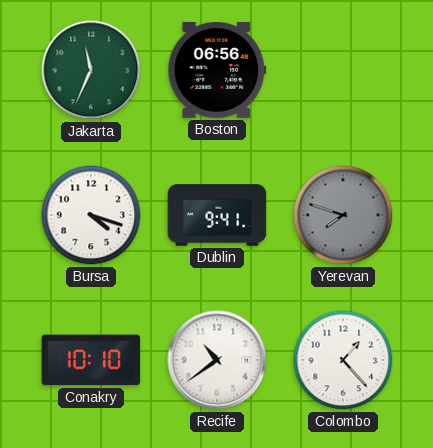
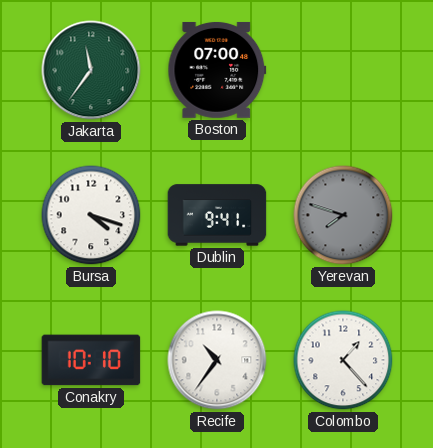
Jakarta: 11:34 -> 11:36 (91, 70)
Boston: 06:56 -> 07:00 (217, 70)
Recife: 10:39 -> 10:36 (217, 360)
